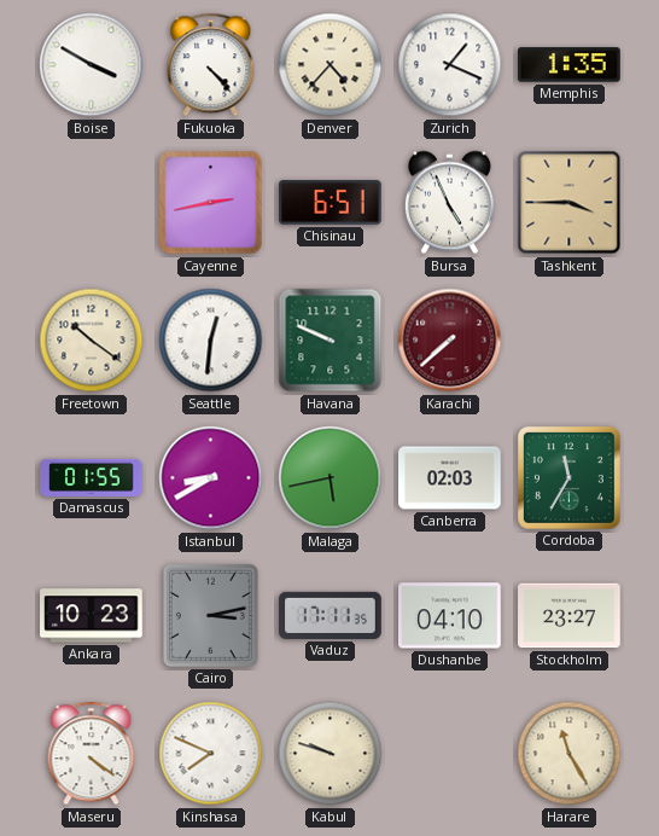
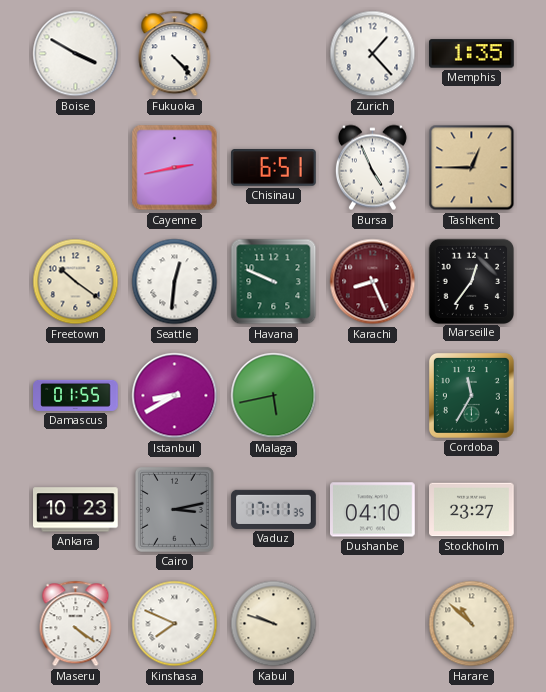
Denver: 4:37 -> none (331, 65)
Zurich: 1:19 -> 1:23 (373, 54)
Tashkent: 3:45 -> 12:45 (472, 168)
Karachi: 7:38 -> 8:26 (373, 282)
Marseille: none -> 12:36 (471, 281)
Canberra: 02:03 -> none (450, 478)
Harare: 11:25 -> 10:52 (472, 624)
